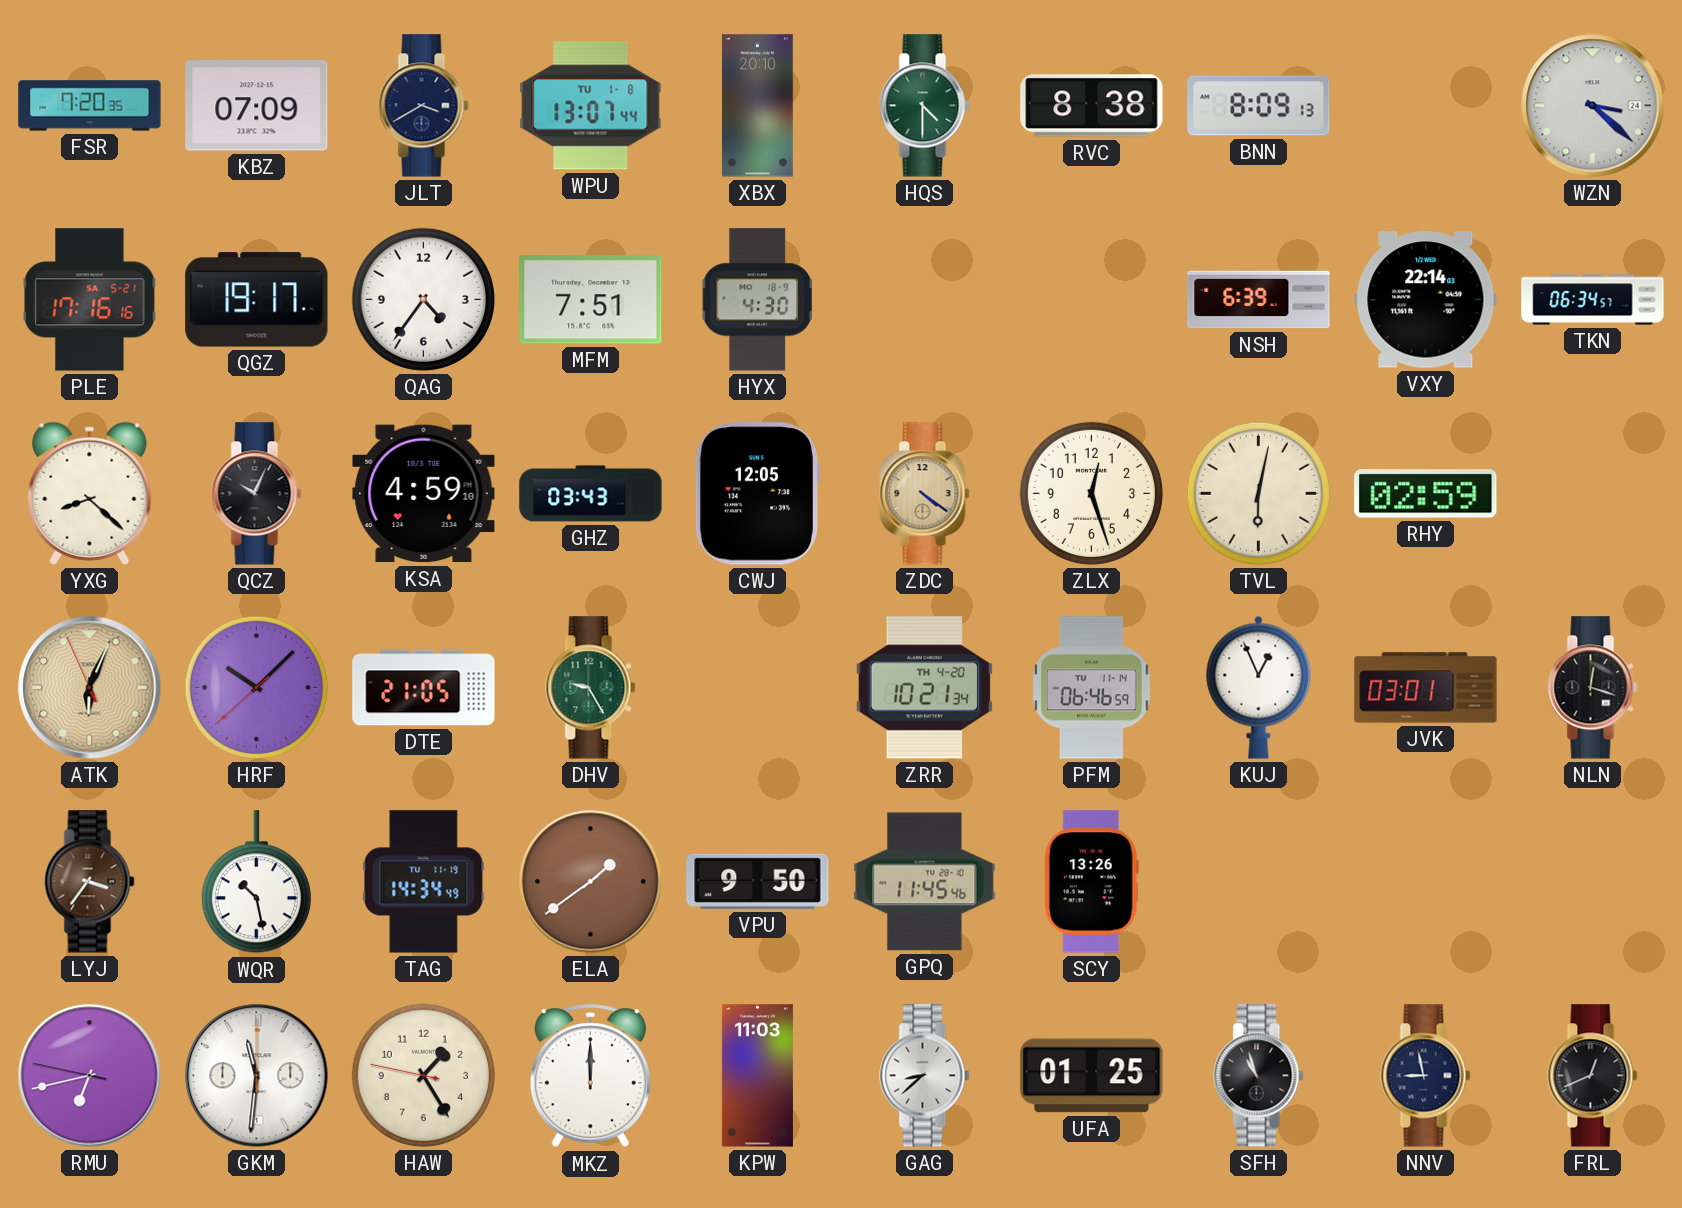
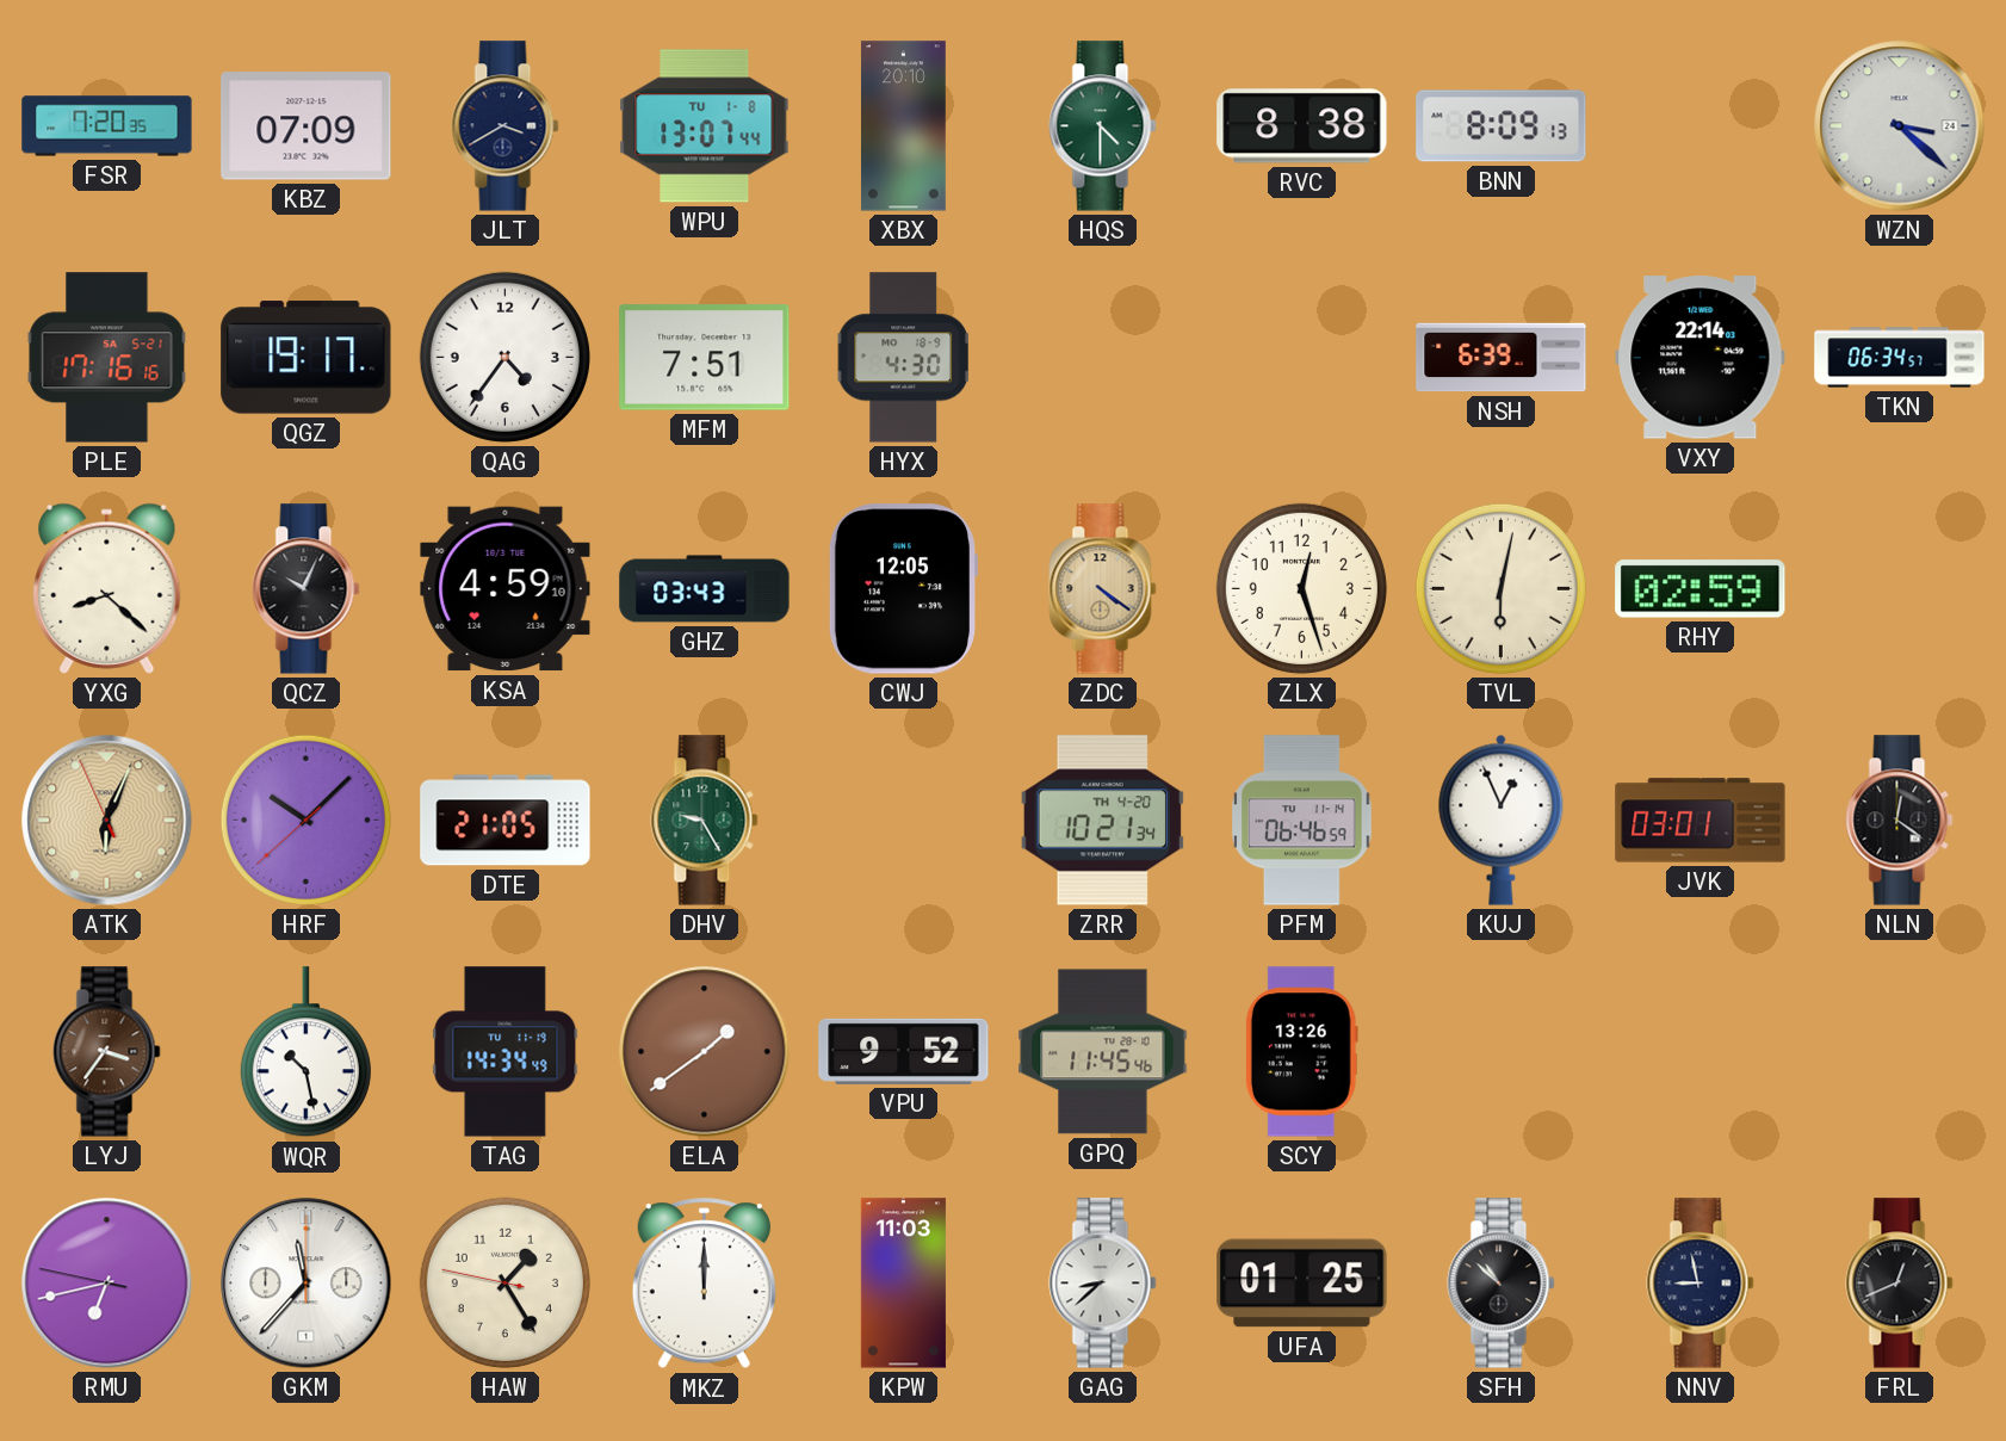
NLN: 12:18 -> 12:21 (1900, 821)
VPU: 9:50 -> 9:52 (904, 1051)
GKM: 11:31 -> 11:37 (307, 1284)
SFH: 10:57 -> 10:52 (1502, 1284)
